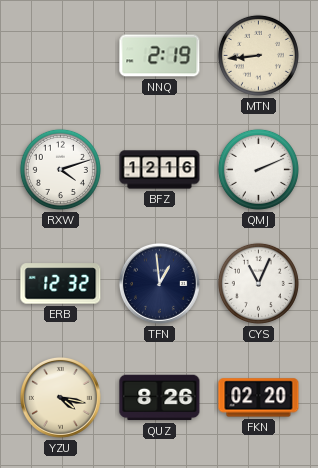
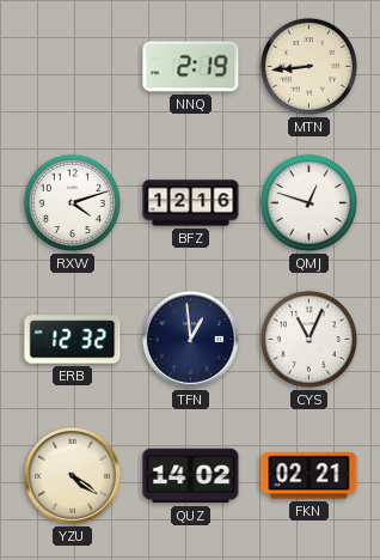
QMJ: 2:11 -> 12:48 (308, 202)
YZU: 4:17 -> 4:21 (73, 475)
QUZ: 8:26 -> 14:02 (191, 476)
FKN: 02:20 -> 02:21 (309, 476)
